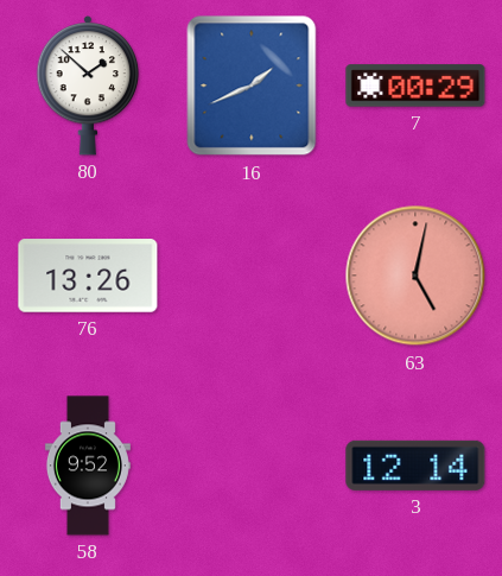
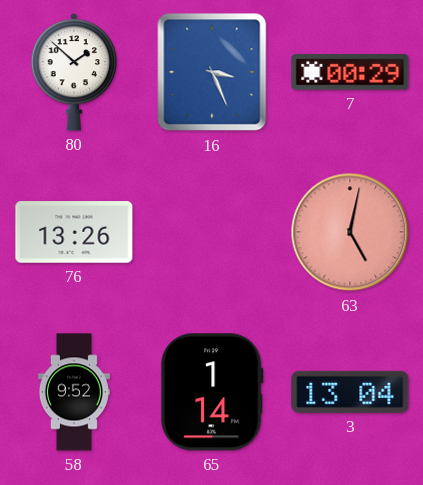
16: 1:41 -> 3:26 (212, 72)
65: none -> 1:14 (212, 392)
3: 12:14 -> 13:04 (350, 392)
